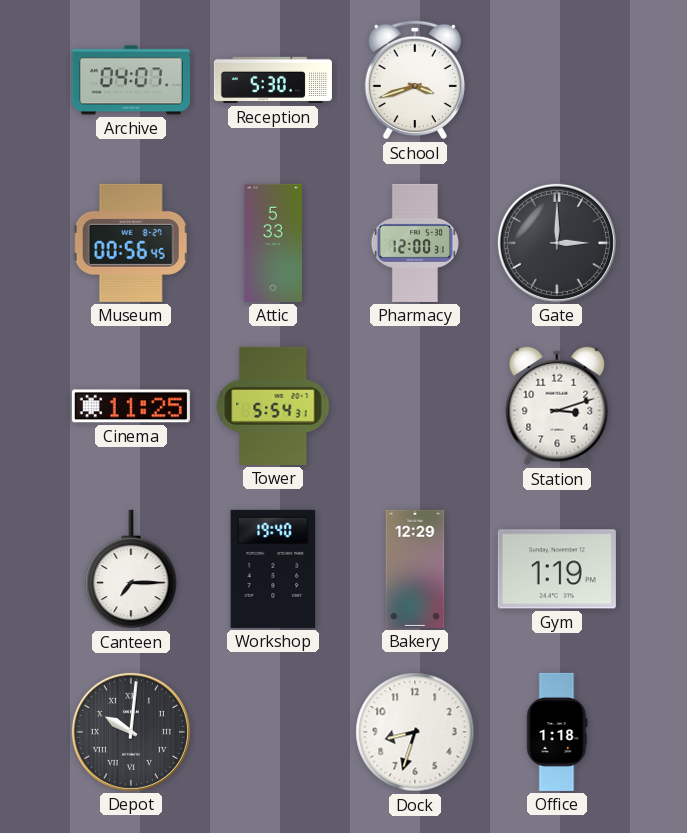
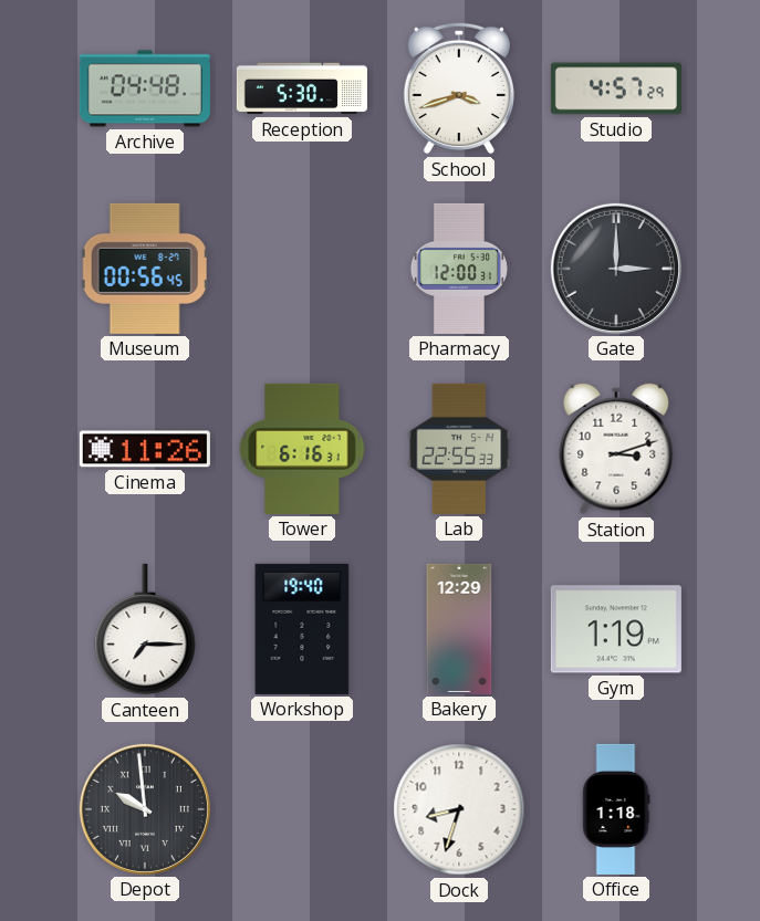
Archive: 04:07 -> 04:48 (145, 88)
Studio: none -> 4:57 (616, 88)
Attic: 5:33 -> none (273, 243)
Cinema: 11:25 -> 11:26 (145, 449)
Tower: 5:54 -> 6:16 (302, 449)
Lab: none -> 22:55 (459, 449)
Depot: 10:01 -> 9:59 (145, 809)
